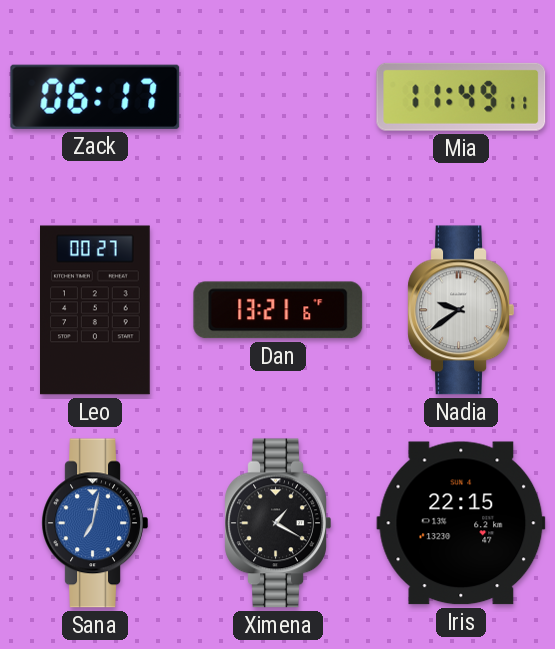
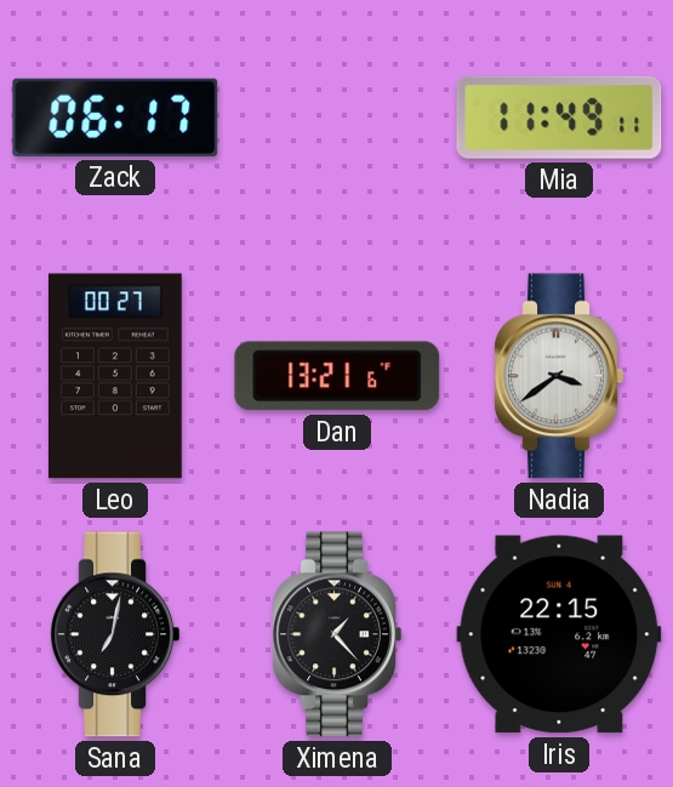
Nadia: 9:39 -> 3:39 (559, 376)
Sana dial: blue -> black (115, 634)
Ximena: 1:20 -> 1:23 (337, 634)
